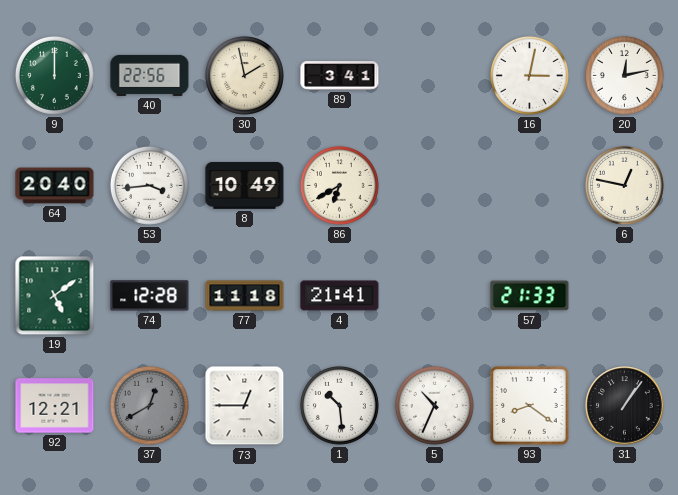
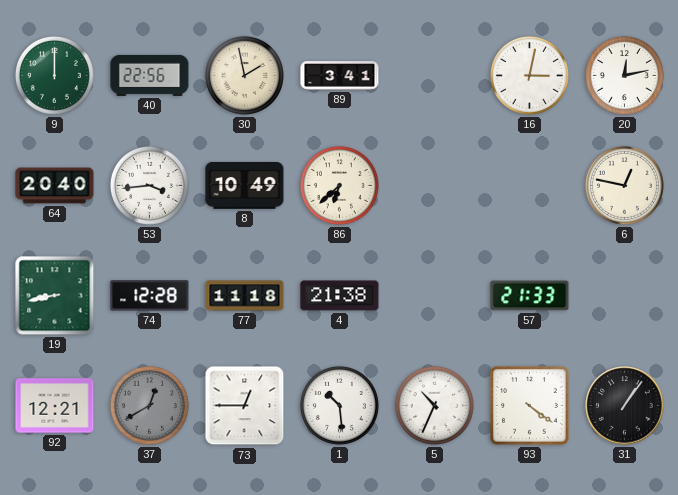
86: 6:40 -> 6:38 (339, 185)
19: 5:09 -> 8:43 (55, 296)
4: 21:41 -> 21:38 (340, 296)
93: 8:21 -> 4:21 (530, 406)
